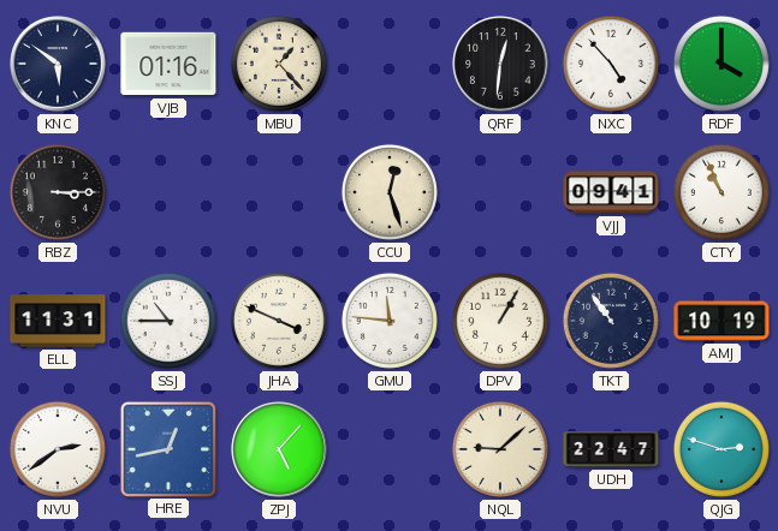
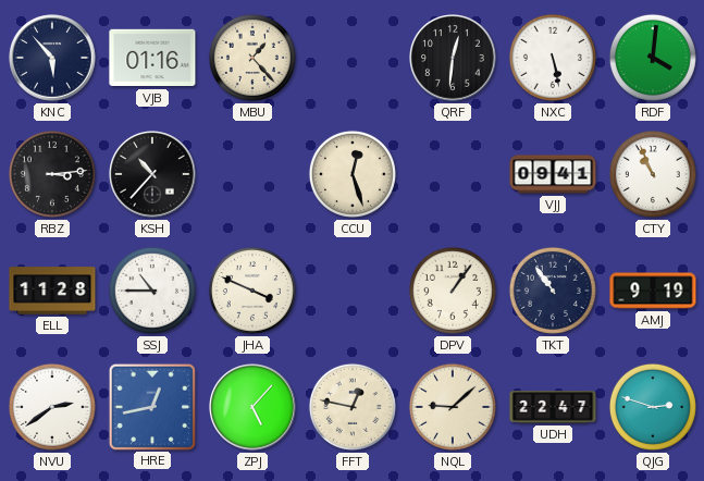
KNC: 5:51 -> 5:53 (52, 58)
NXC: 4:53 -> 5:28 (553, 58)
RDF: 4:00 -> 4:01 (653, 58)
RBZ: 3:15 -> 3:14 (52, 174)
KSH: none -> 10:37 (152, 174)
ELL: 11:31 -> 11:28 (52, 291)
GMU: 11:46 -> none (390, 321)
DPV: 1:05 -> 1:06 (453, 291)
AMJ: 10:19 -> 9:19 (653, 291)
FFT: none -> 12:47 (353, 407)
